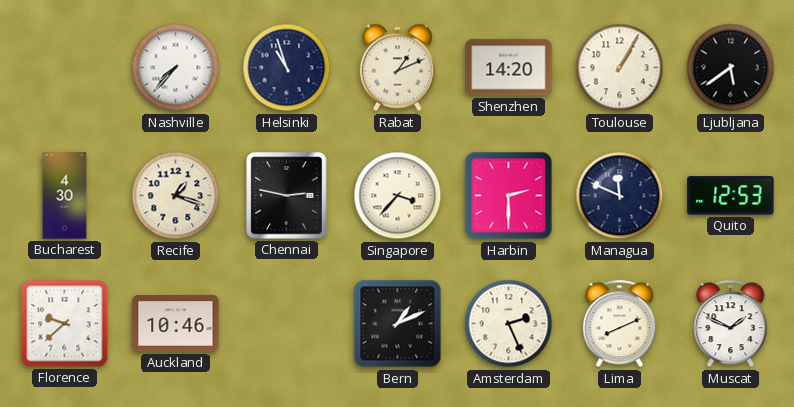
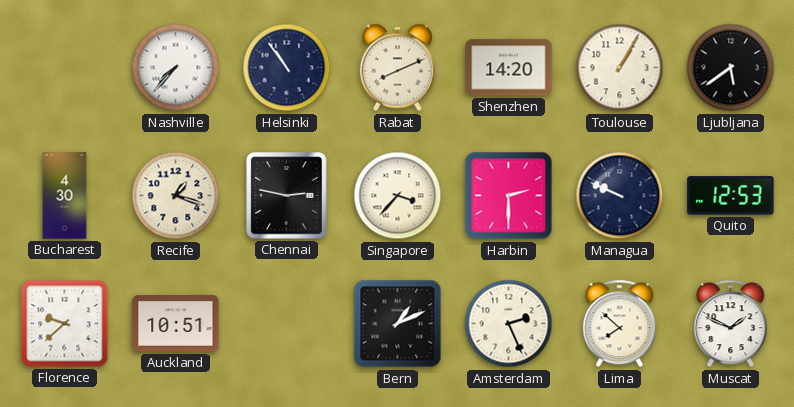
Helsinki: 10:57 -> 10:54 (287, 68)
Rabat: 1:11 -> 8:11 (397, 68)
Managua: 11:49 -> 9:49 (620, 196)
Auckland: 10:46 -> 10:51 (176, 324)
Lima: 8:11 -> 7:52 (620, 324)
